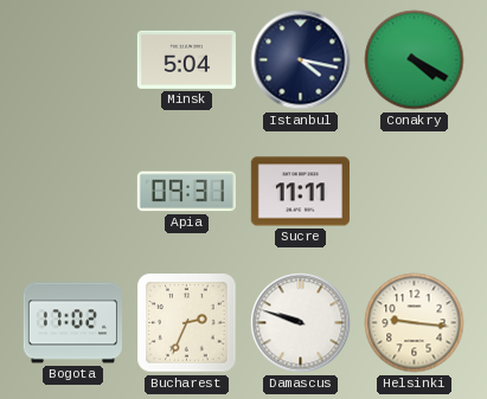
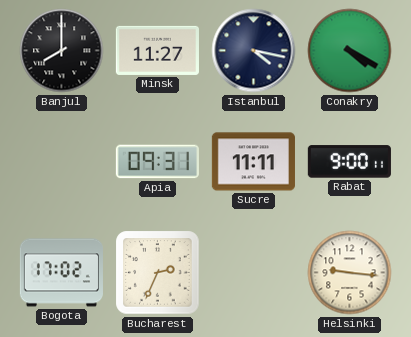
Banjul: none -> 8:00 (62, 51)
Minsk: 5:04 -> 11:27 (157, 50)
Rabat: none -> 9:00 (349, 162)
Damascus: 9:48 -> none (301, 323)
